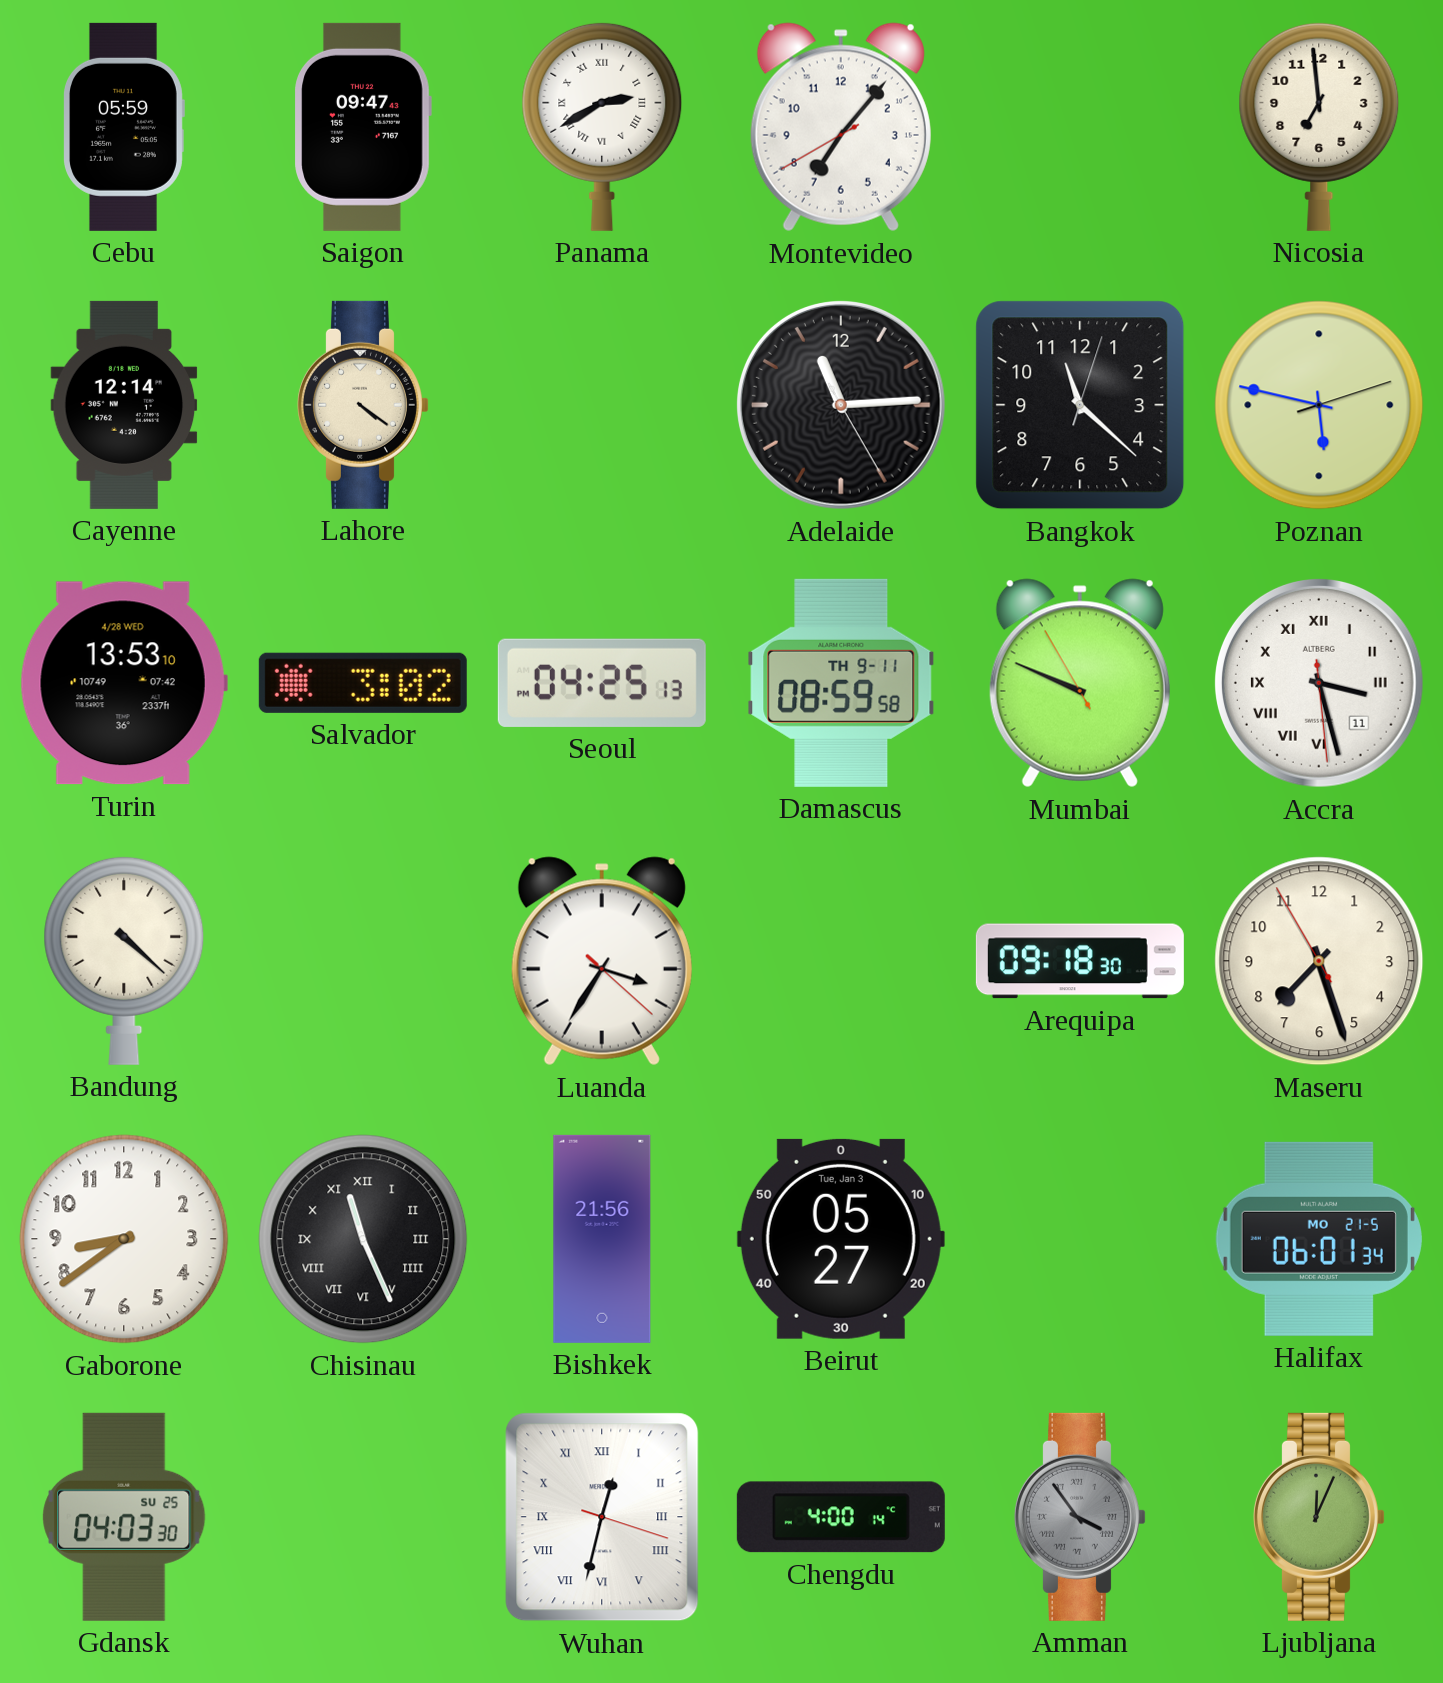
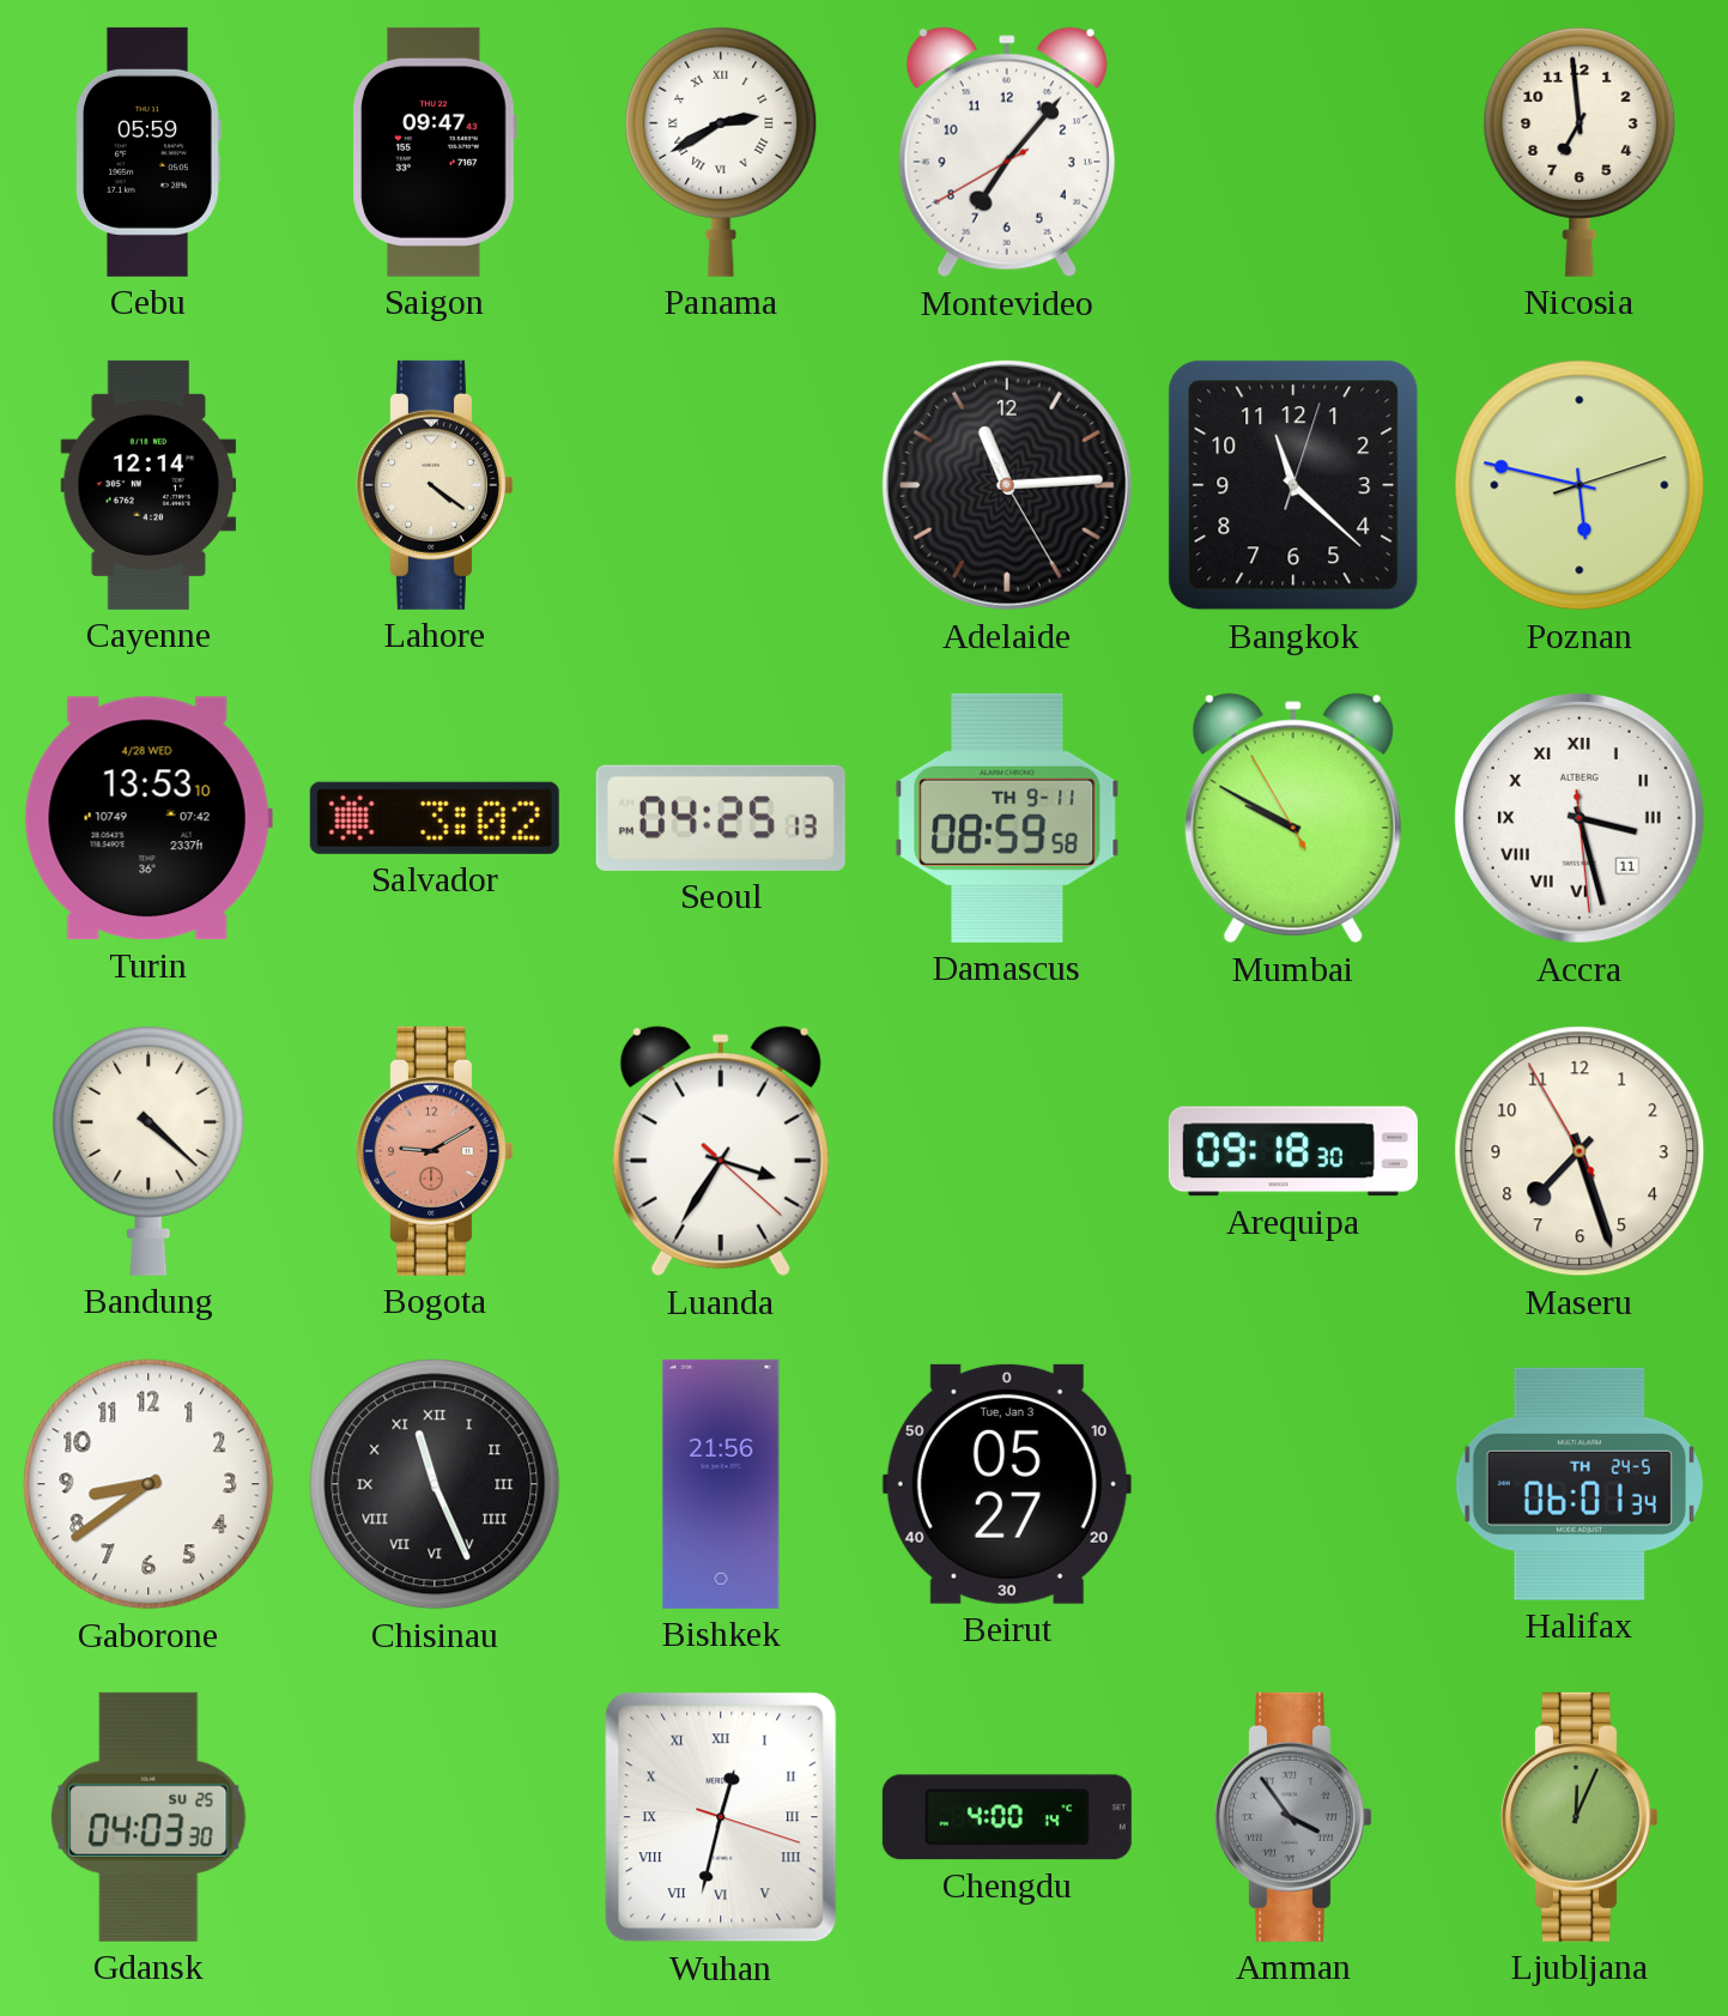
Mumbai: 9:48 -> 9:49 (1293, 818)
Bogota: none -> 9:10 (435, 1151)
Halifax date: MO 21-5 -> TH 24-5 (1580, 1484)
